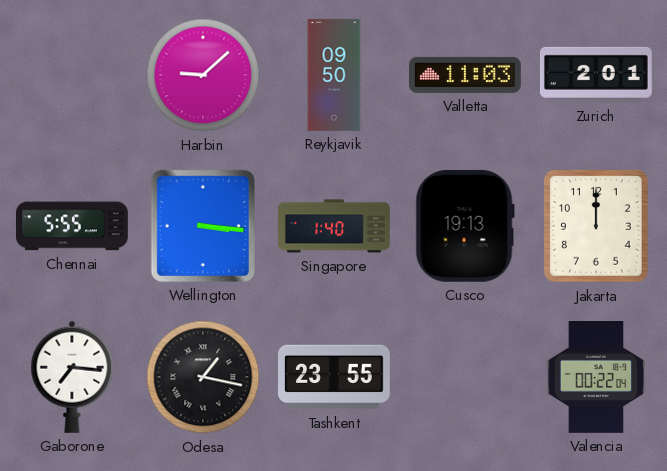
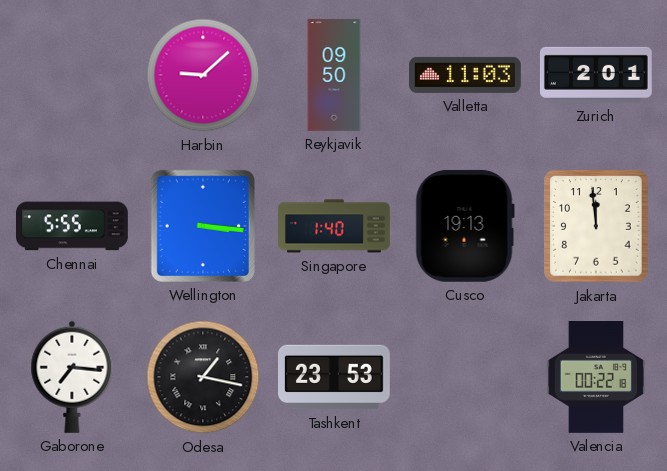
Jakarta: 12:00 -> 11:59 (596, 226)
Tashkent: 23:55 -> 23:53 (335, 377)
Valencia: 00:22:04 -> 00:22:18 (596, 378)
